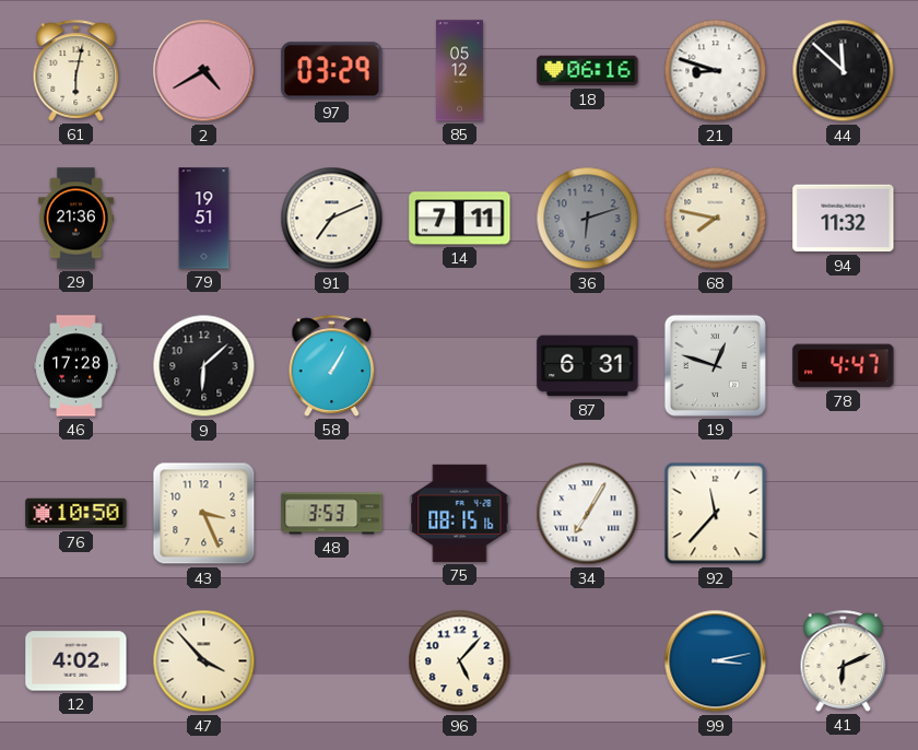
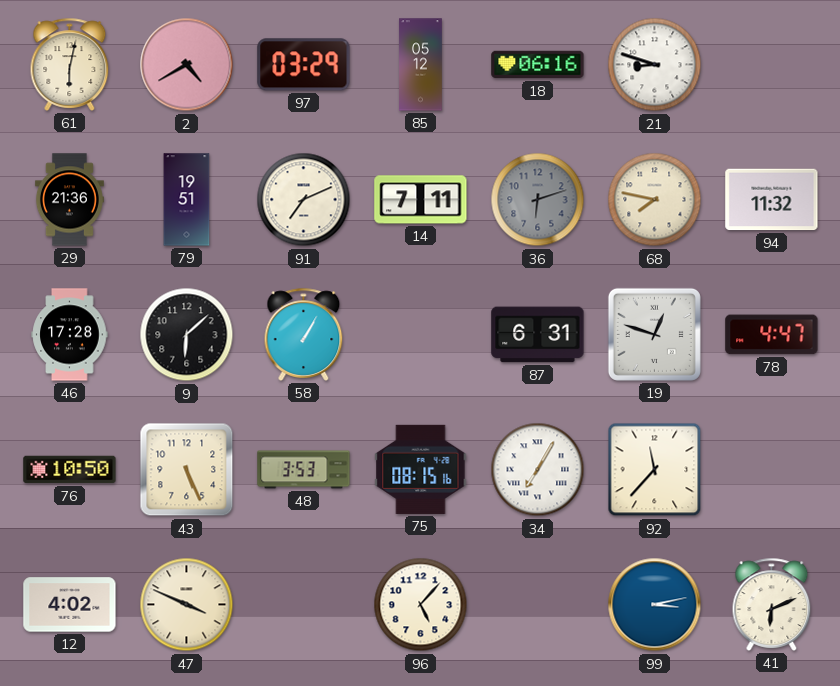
44: 11:52 -> none (844, 71)
43: 3:26 -> 5:26 (187, 470)
47: 3:53 -> 3:49 (187, 605)
